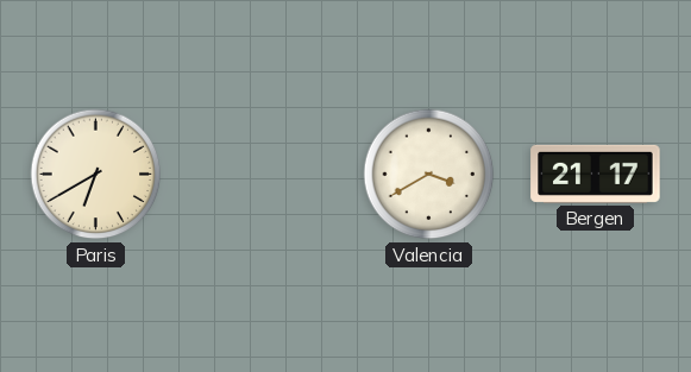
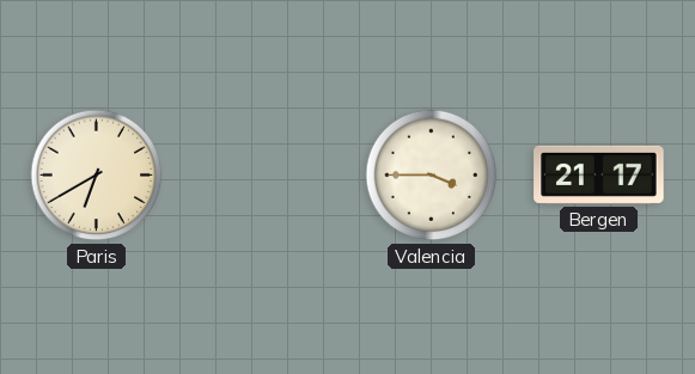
Valencia: 3:40 -> 3:45 (432, 176)
